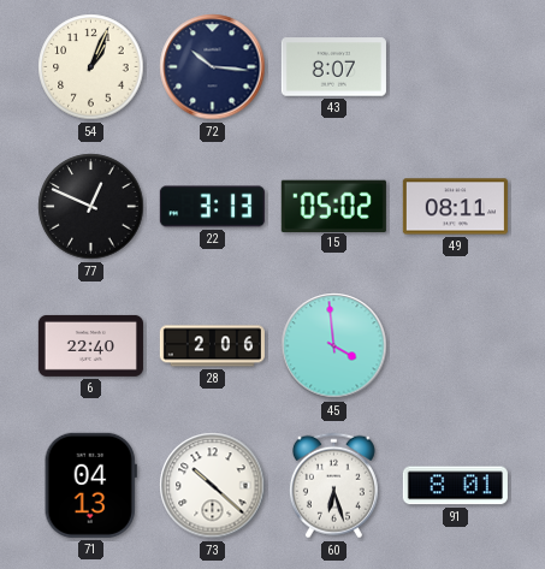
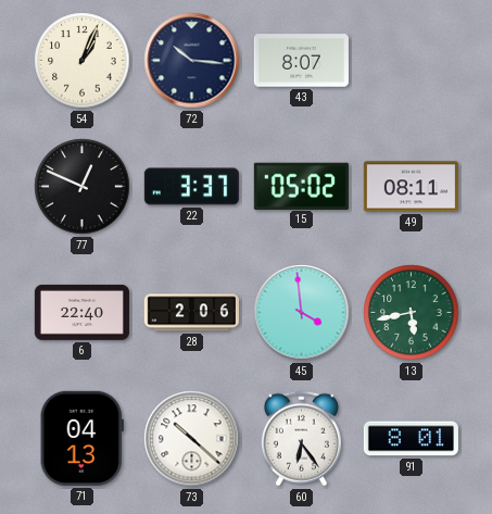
22: 3:13 -> 3:37 (191, 187)
13: none -> 5:43 (412, 313)
60: 6:27 -> 6:24 (301, 439)
